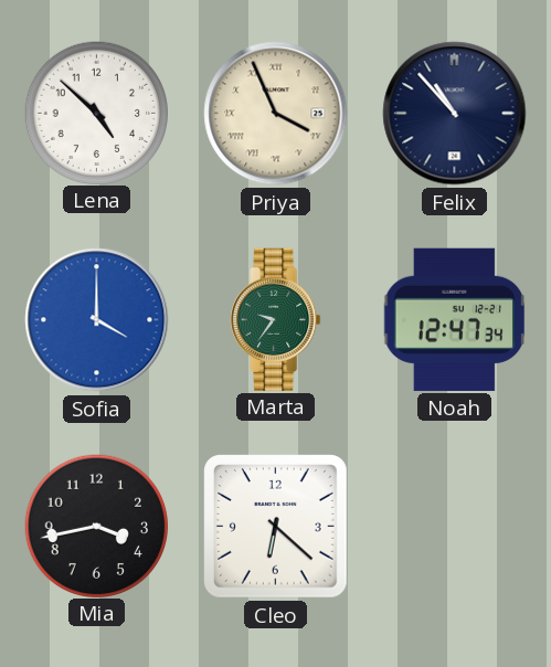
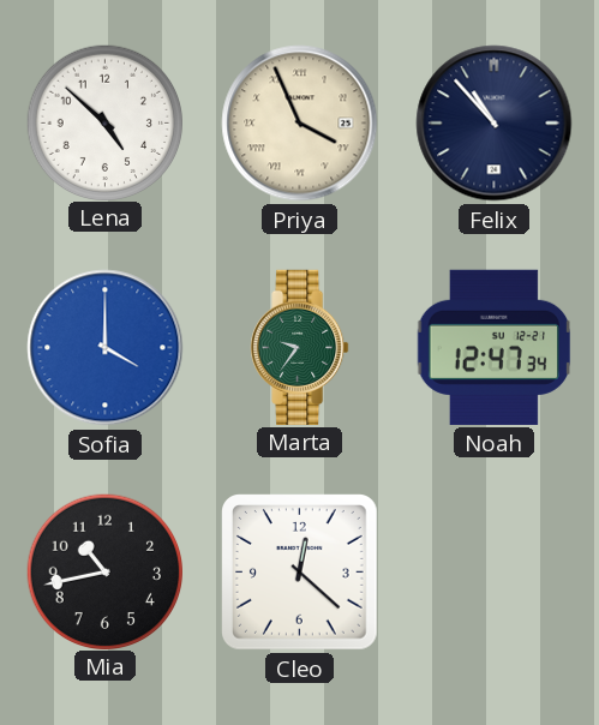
Mia: 3:43 -> 10:43 (104, 571)
Cleo: 6:22 -> 12:22 (300, 573)
